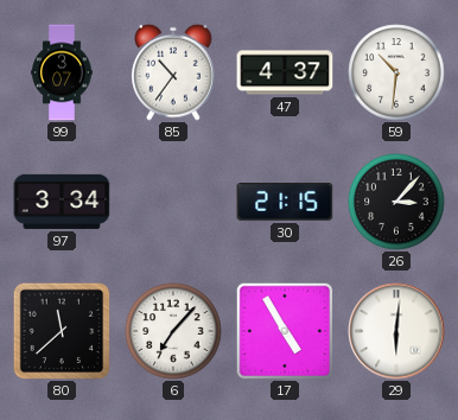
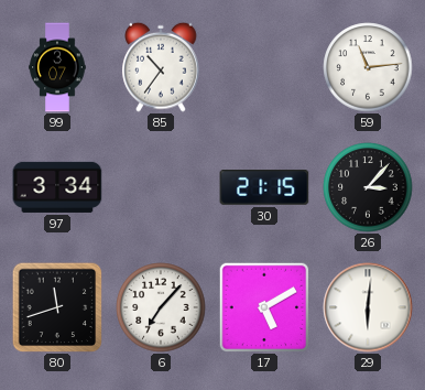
47: 4:37 -> none (285, 72)
59: 10:31 -> 11:14 (368, 67)
80: 11:38 -> 11:42 (57, 307)
17: 4:55 -> 5:10 (264, 307)
